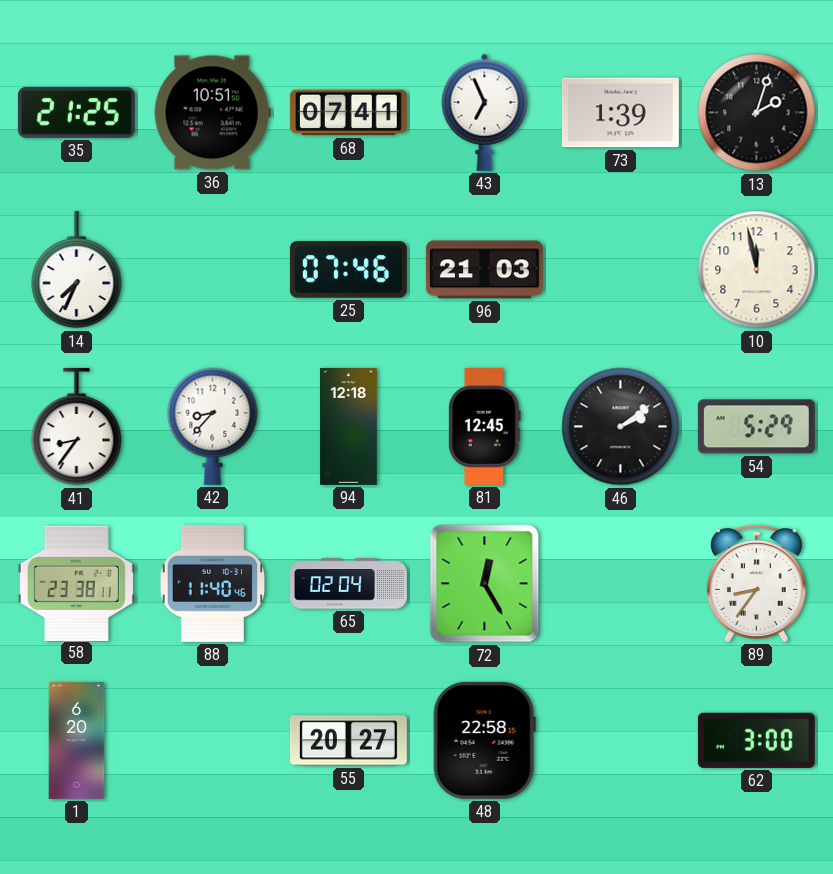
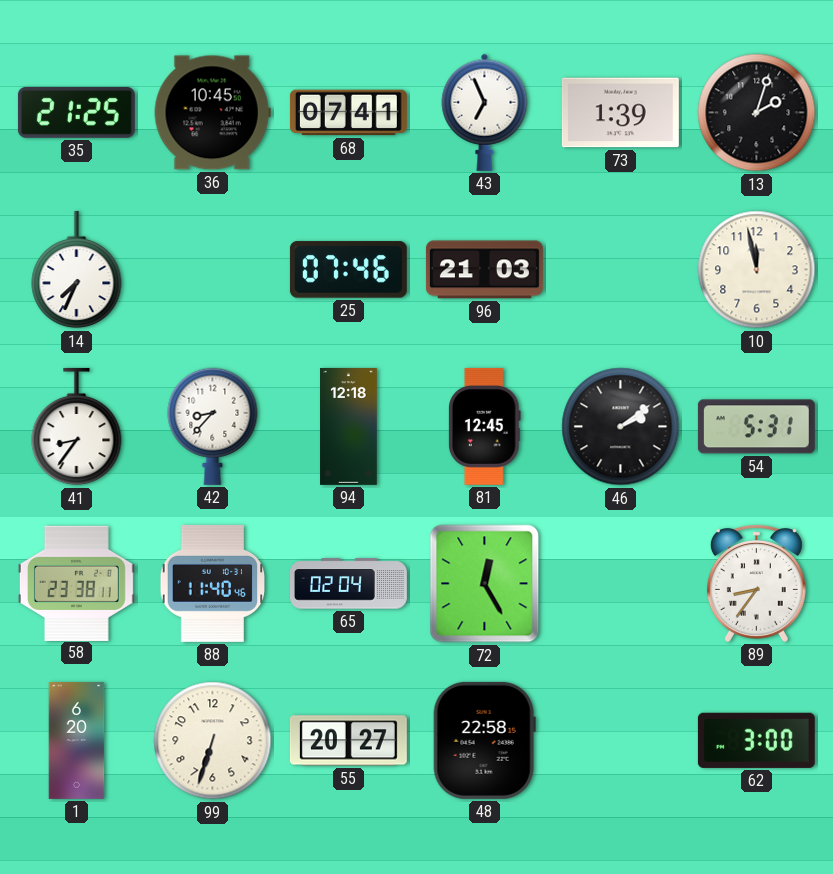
36: 10:51 -> 10:45 (212, 113)
54: 5:29 -> 5:31 (756, 427)
99: none -> 6:33 (213, 741)
